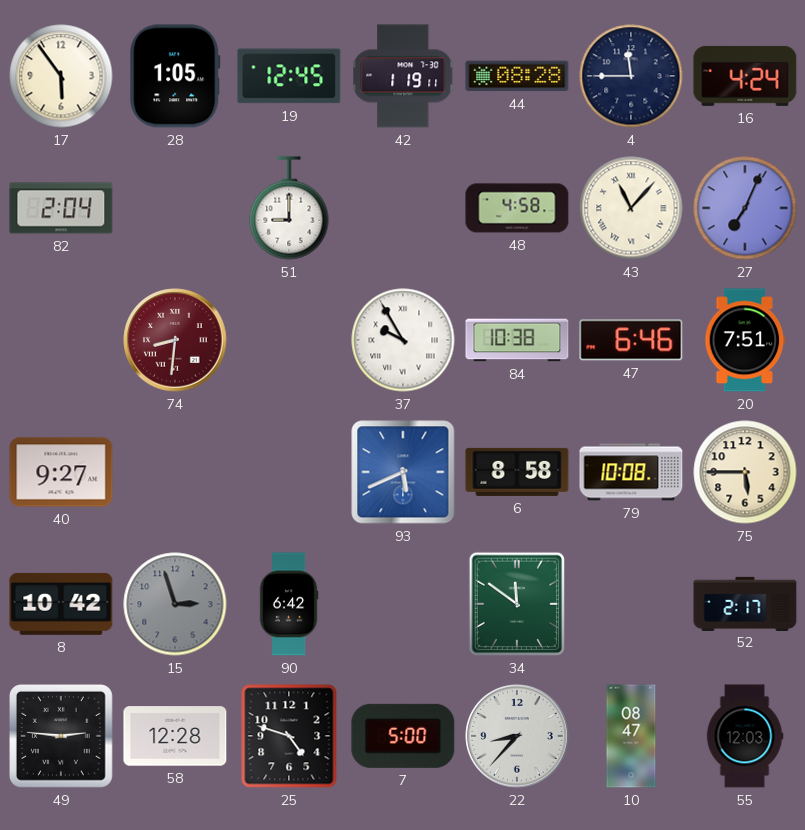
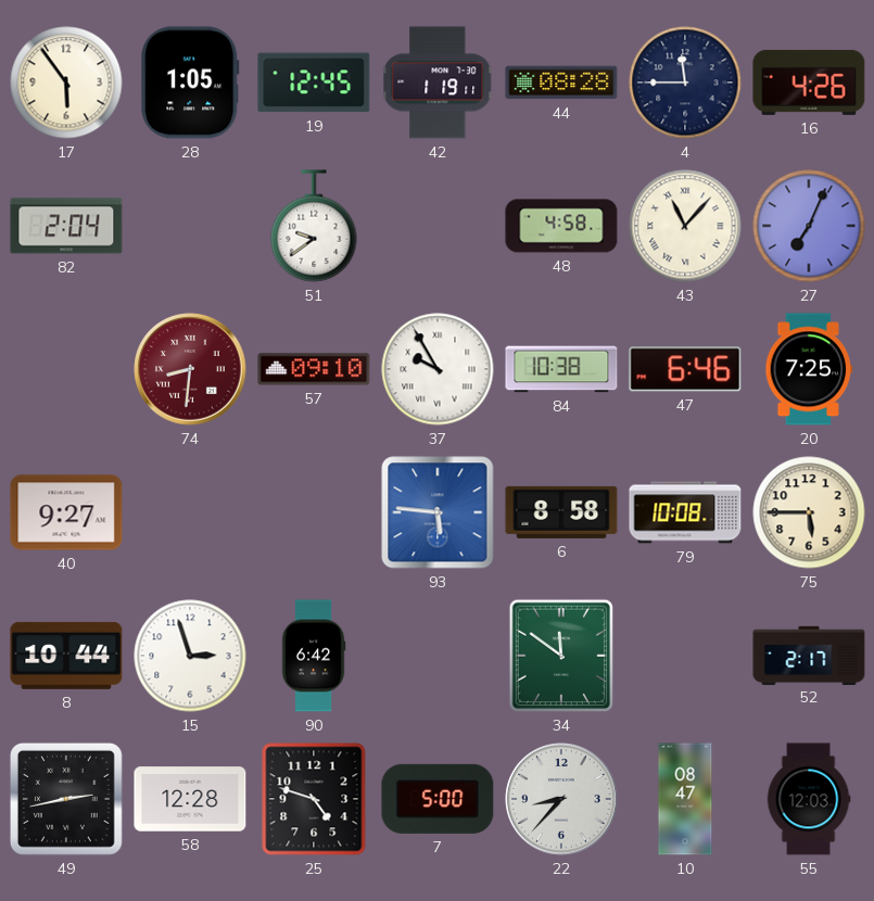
16: 4:24 -> 4:26 (809, 83)
51: 9:00 -> 9:39 (314, 226)
57: none -> 09:10 (314, 369)
20: 7:51 -> 7:25 (809, 369)
93: 5:41 -> 5:46 (438, 512)
8: 10:42 -> 10:44 (66, 656)
15 dial: grey -> white (190, 656)
49: 2:46 -> 2:43 (66, 799)
